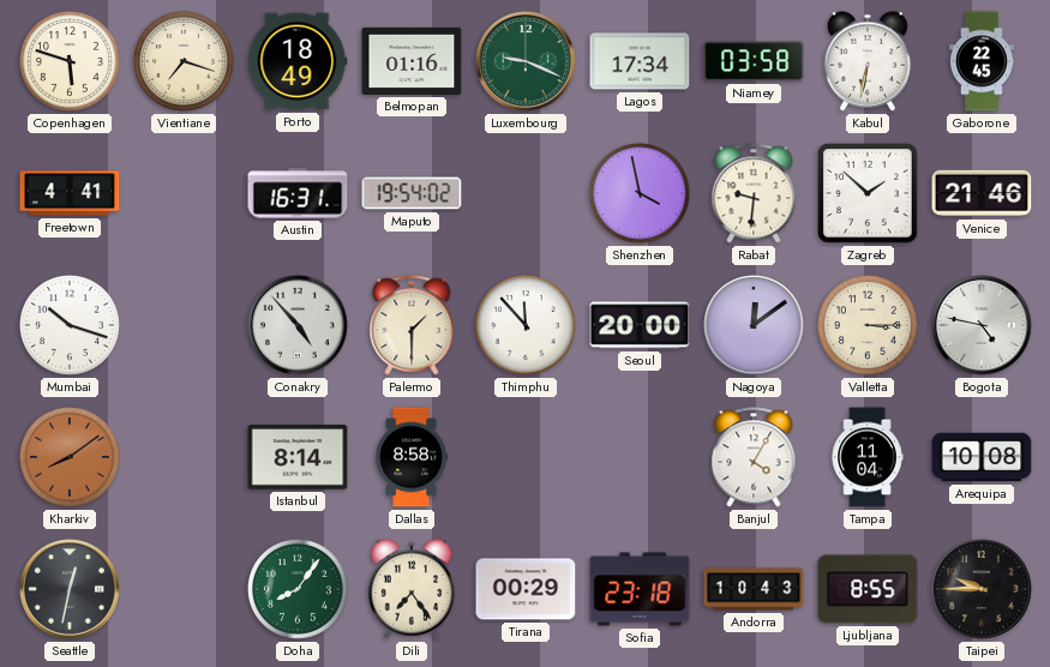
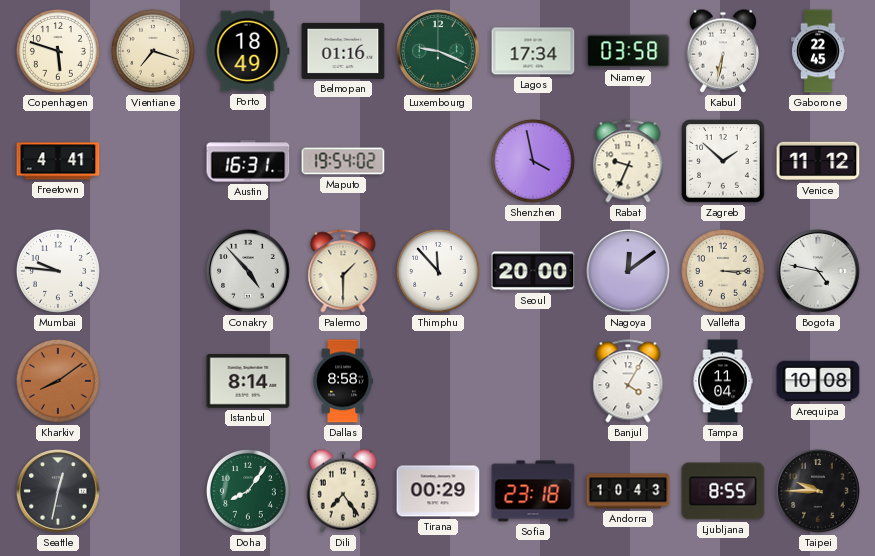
Rabat: 9:31 -> 9:34 (628, 161)
Venice: 21:46 -> 11:12 (818, 161)
Mumbai: 10:18 -> 9:46 (58, 271)
